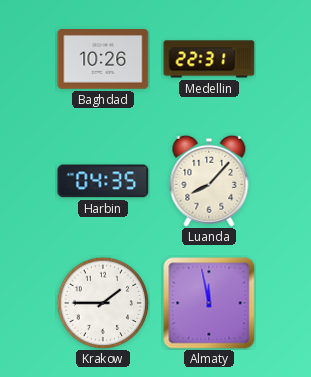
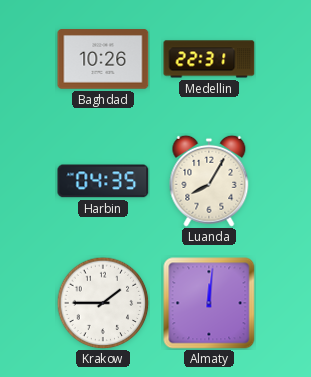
Luanda: 8:07 -> 8:05 (209, 181)
Almaty: 11:58 -> 12:01 (209, 303)
